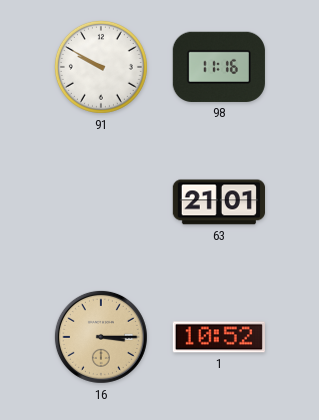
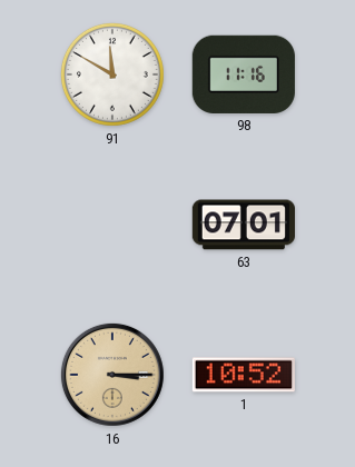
91: 9:50 -> 11:50 (112, 74)
63: 21:01 -> 07:01 (243, 225)
